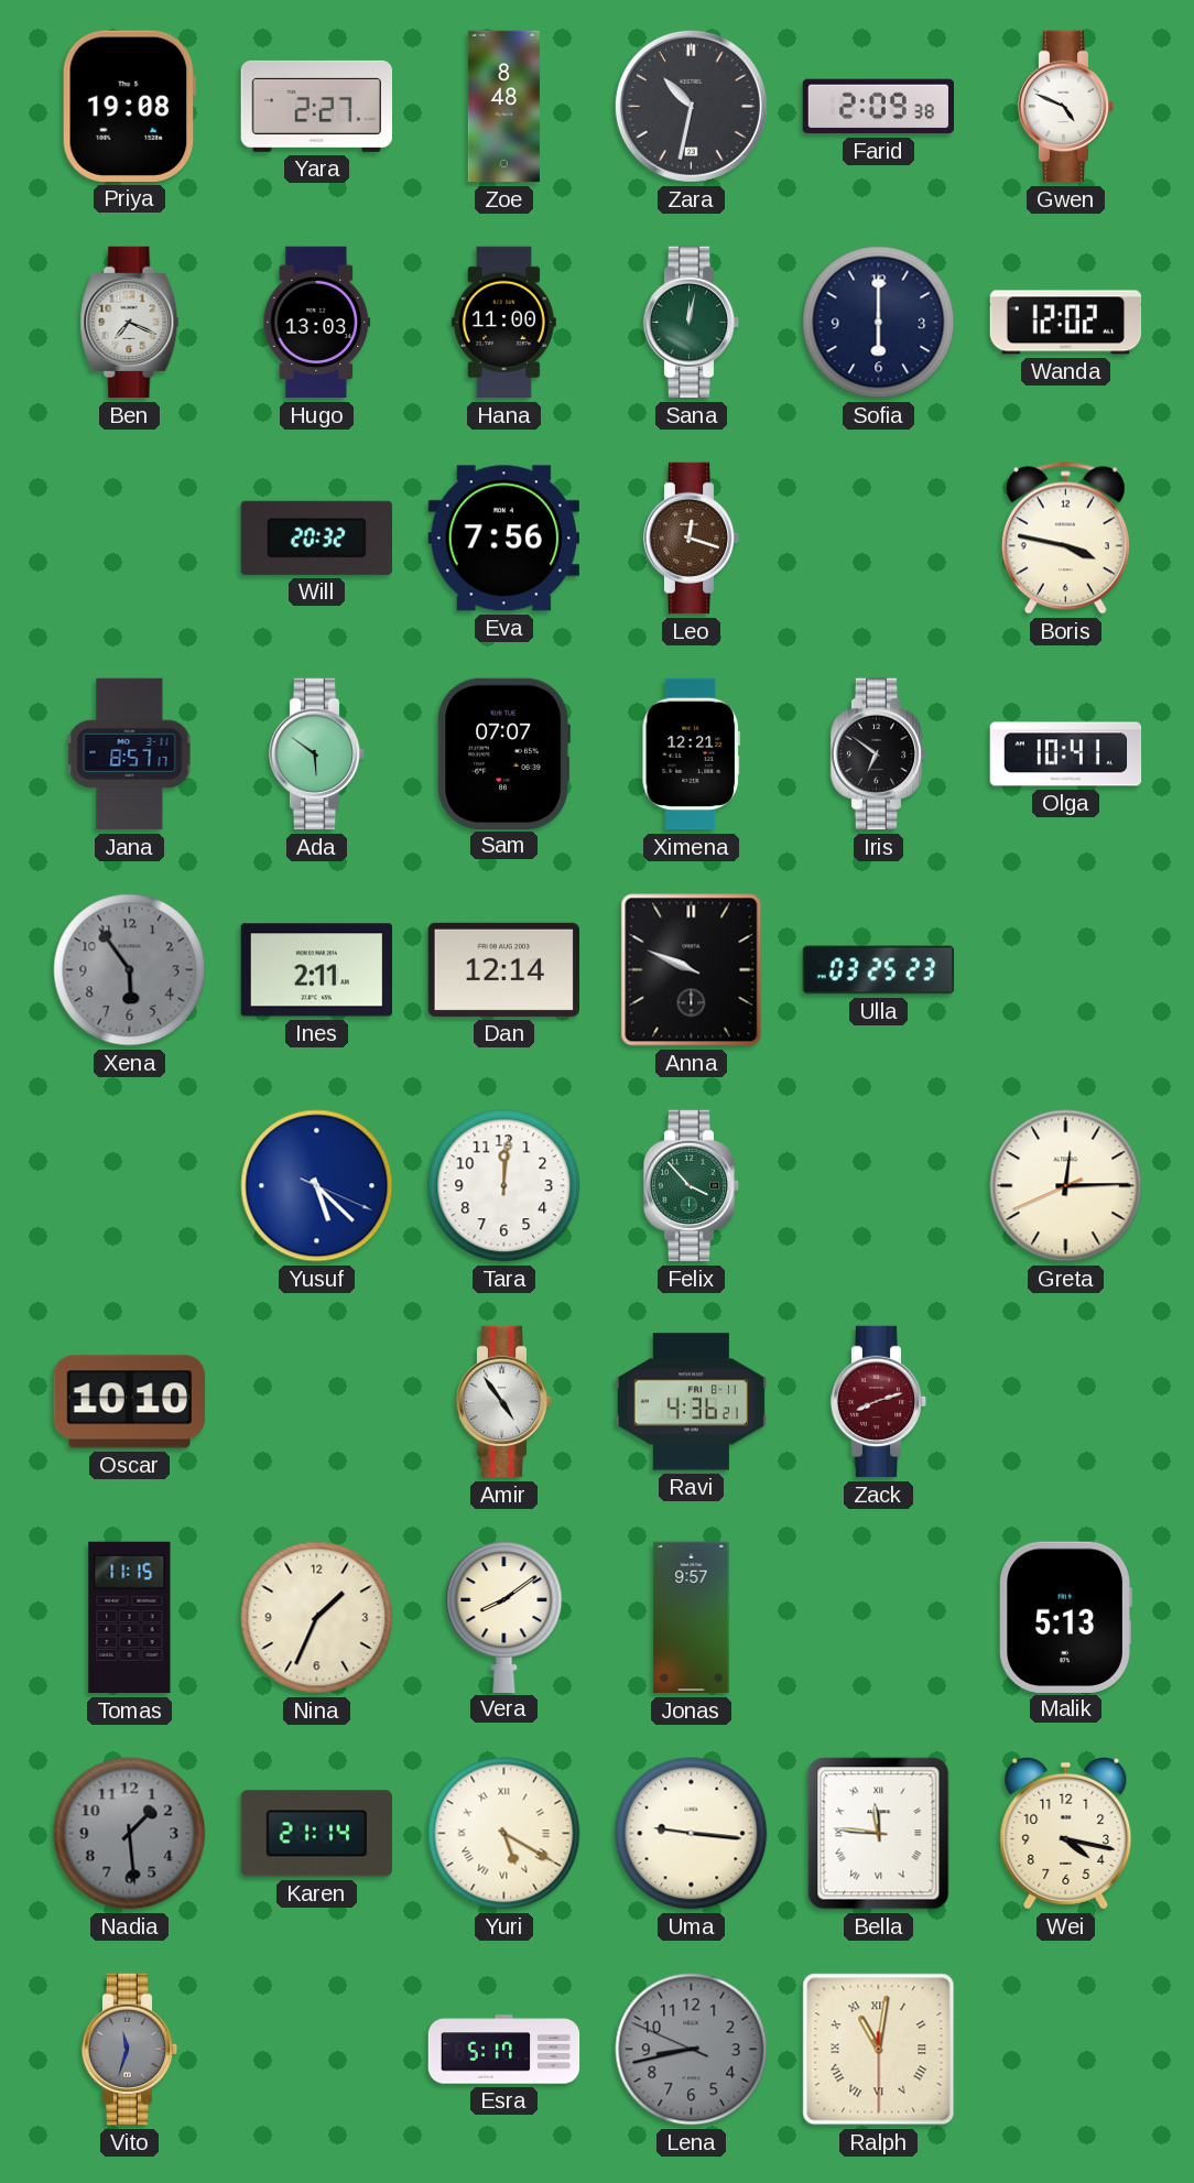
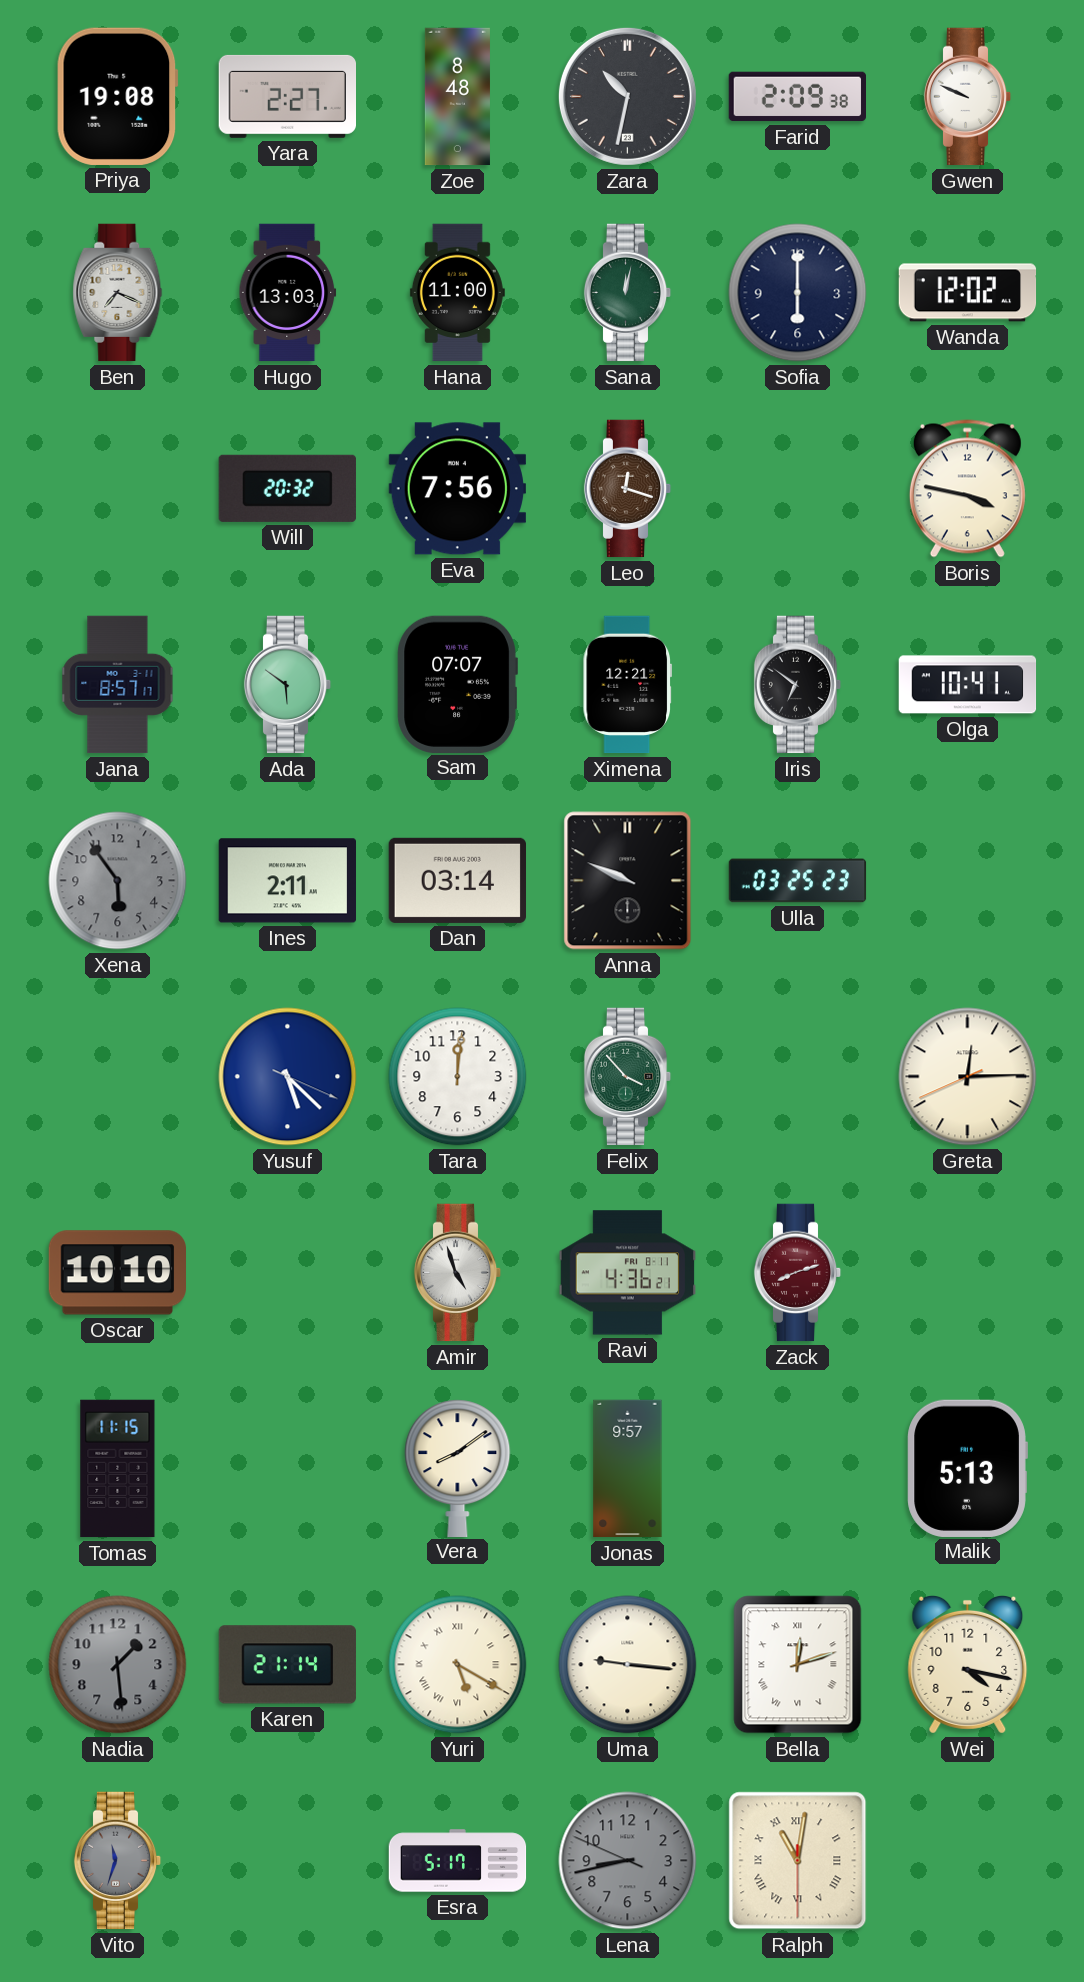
Gwen: 4:49 -> 9:49 (968, 97)
Dan: 12:14 -> 03:14 (457, 880)
Amir: 4:54 -> 4:57 (458, 1273)
Nina: 1:34 -> none (317, 1618)
Bella: 11:46 -> 12:12 (798, 1665)
